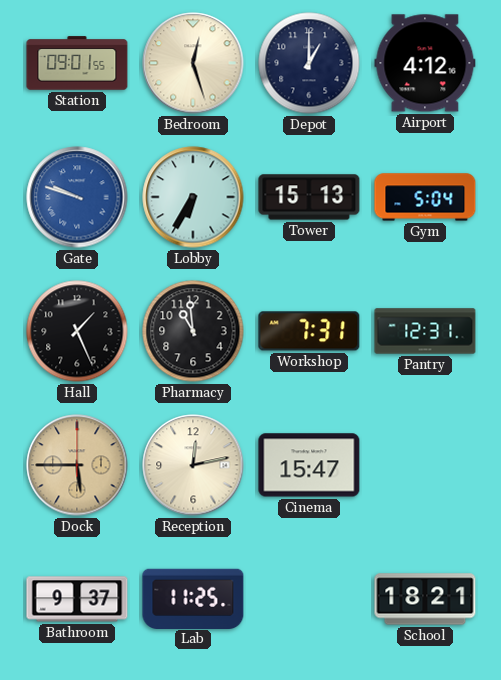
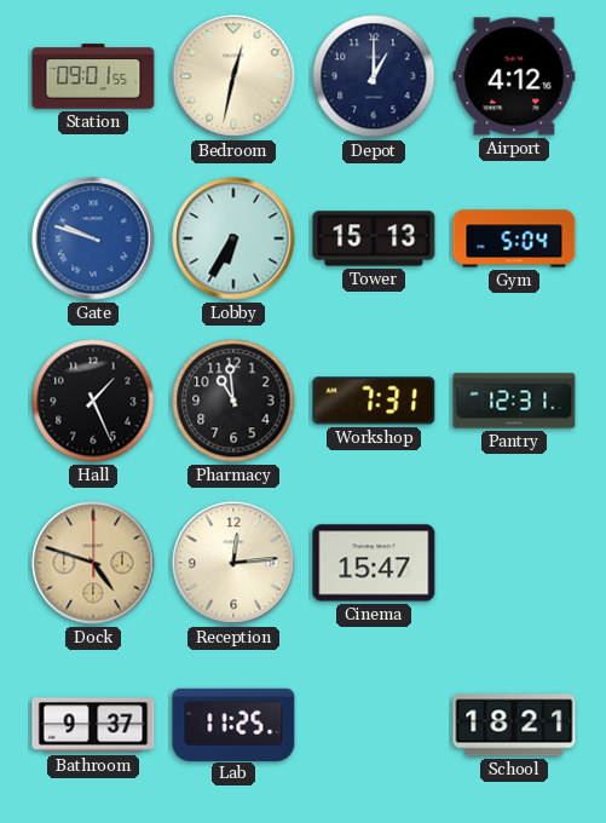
Bedroom: 12:27 -> 12:32 (233, 76)
Dock: 5:45 -> 4:48 (93, 563)
Reception: 12:13 -> 12:14 (233, 563)
